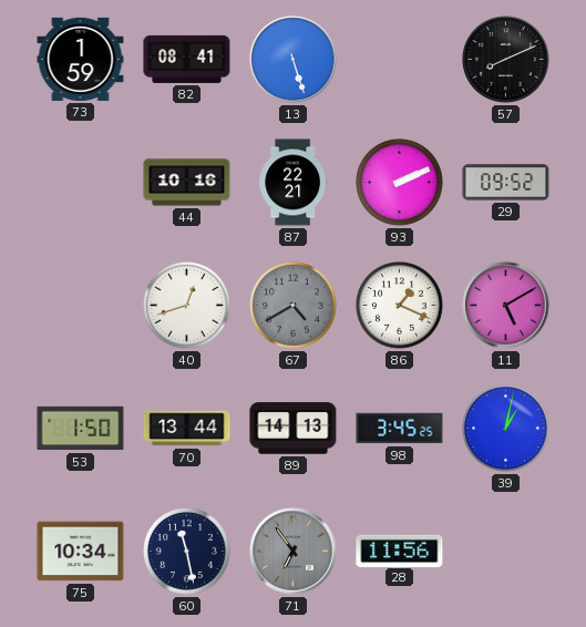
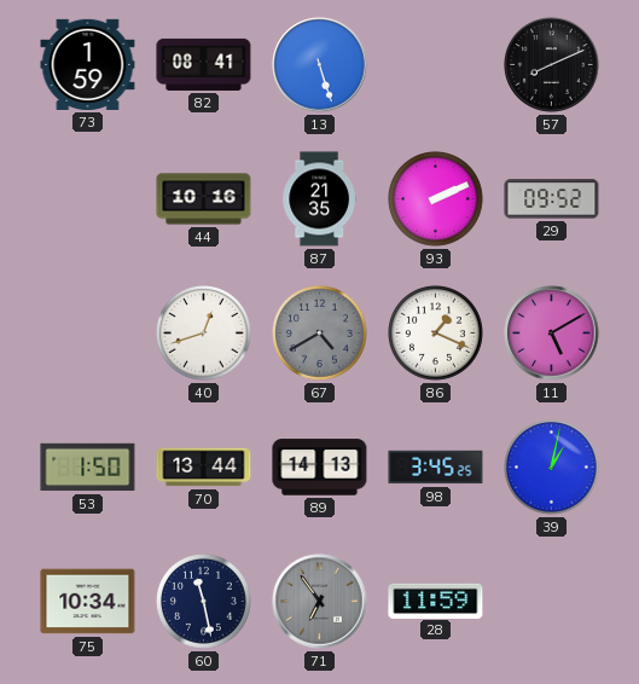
87: 22:21 -> 21:35 (319, 199)
28: 11:56 -> 11:59 (436, 601)
